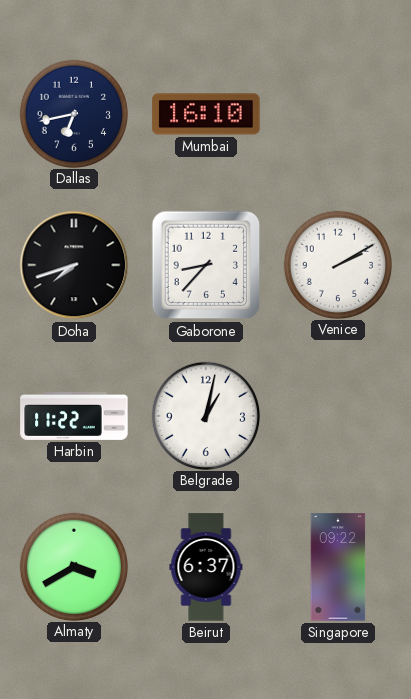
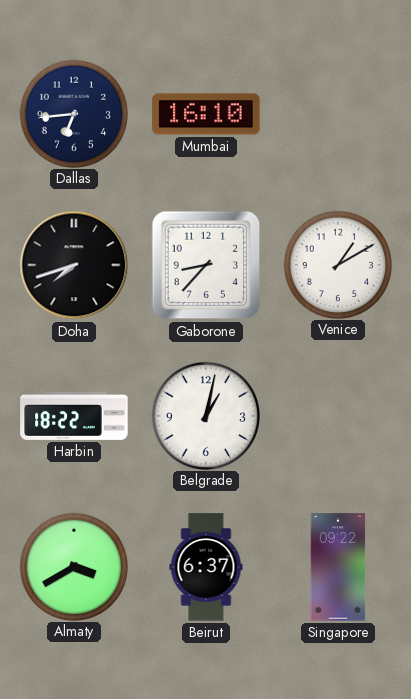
Dallas: 6:43 -> 6:44 (73, 113)
Venice: 2:10 -> 1:10 (337, 264)
Harbin: 11:22 -> 18:22 (74, 416)
